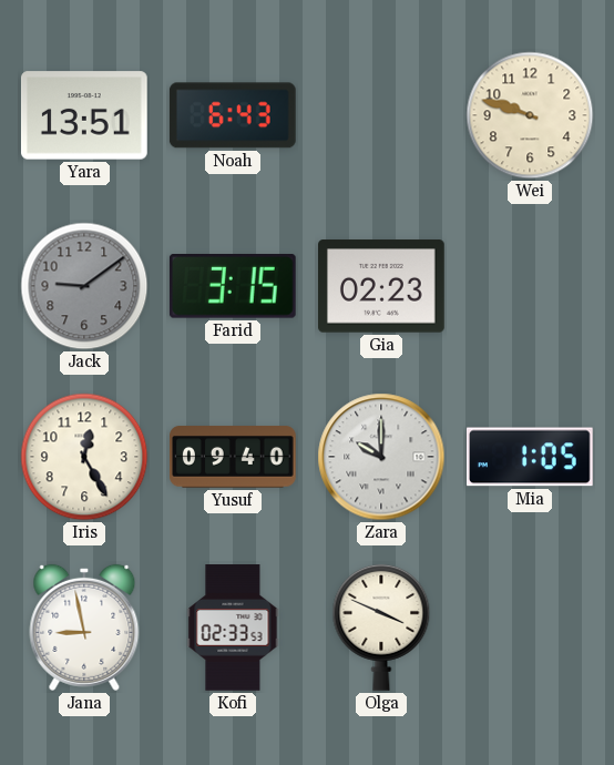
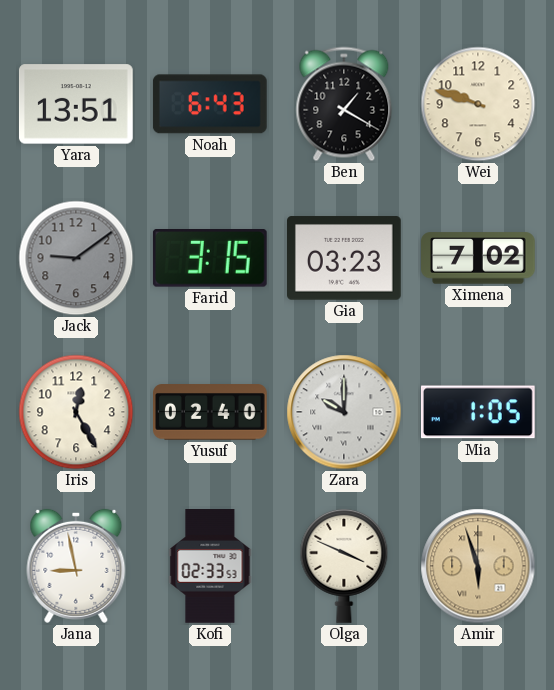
Ben: none -> 1:20 (344, 104)
Gia: 02:23 -> 03:23 (345, 258)
Ximena: none -> 7:02 (479, 258)
Yusuf: 09:40 -> 02:40 (211, 412)
Amir: none -> 5:57 (478, 566)
